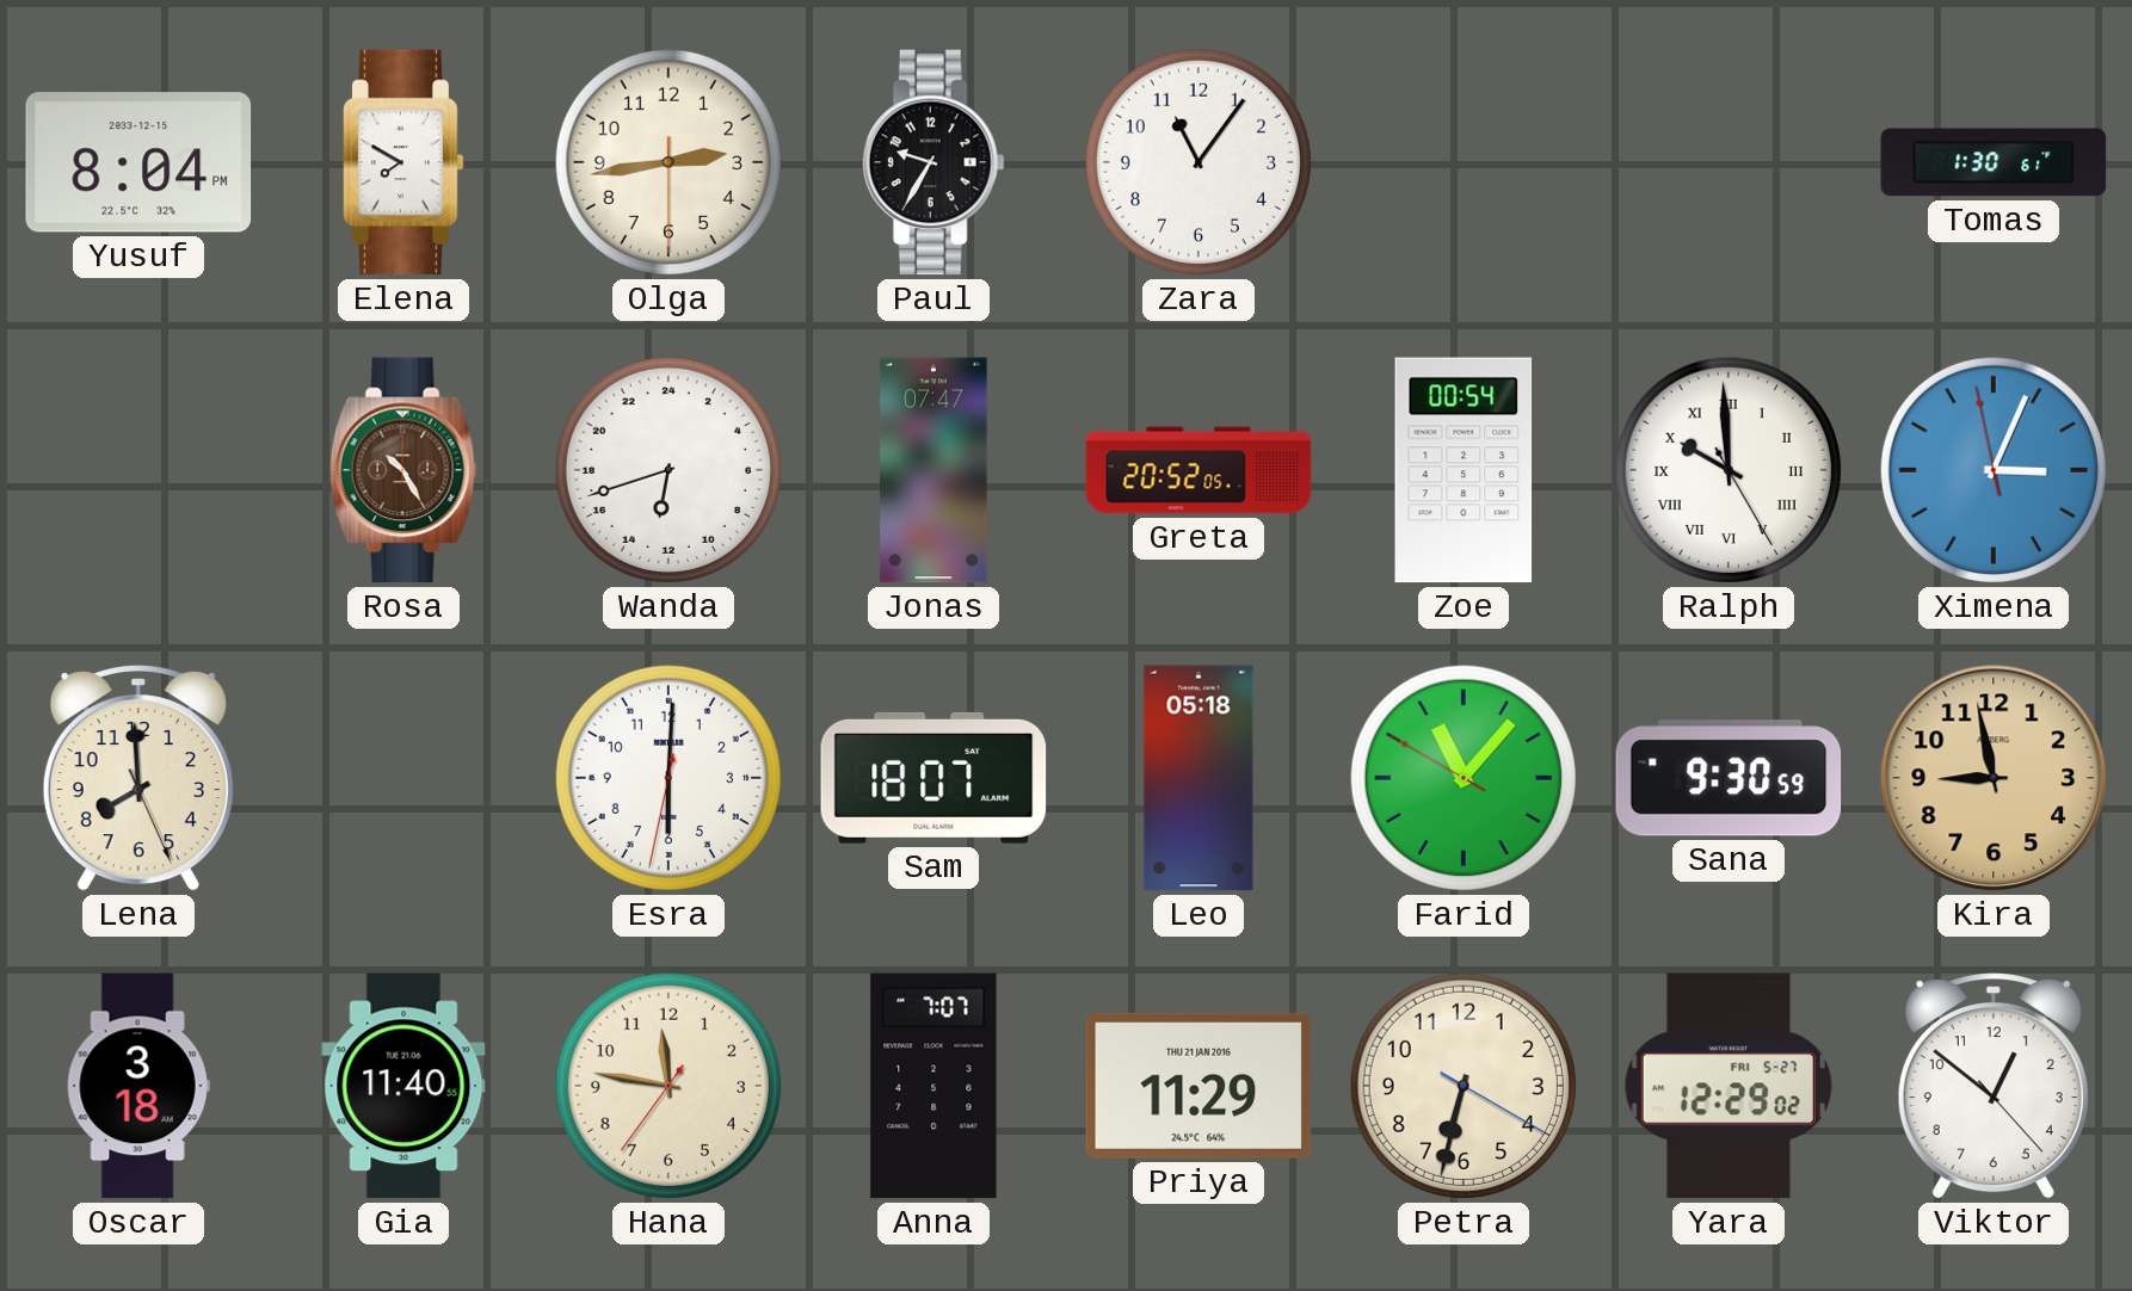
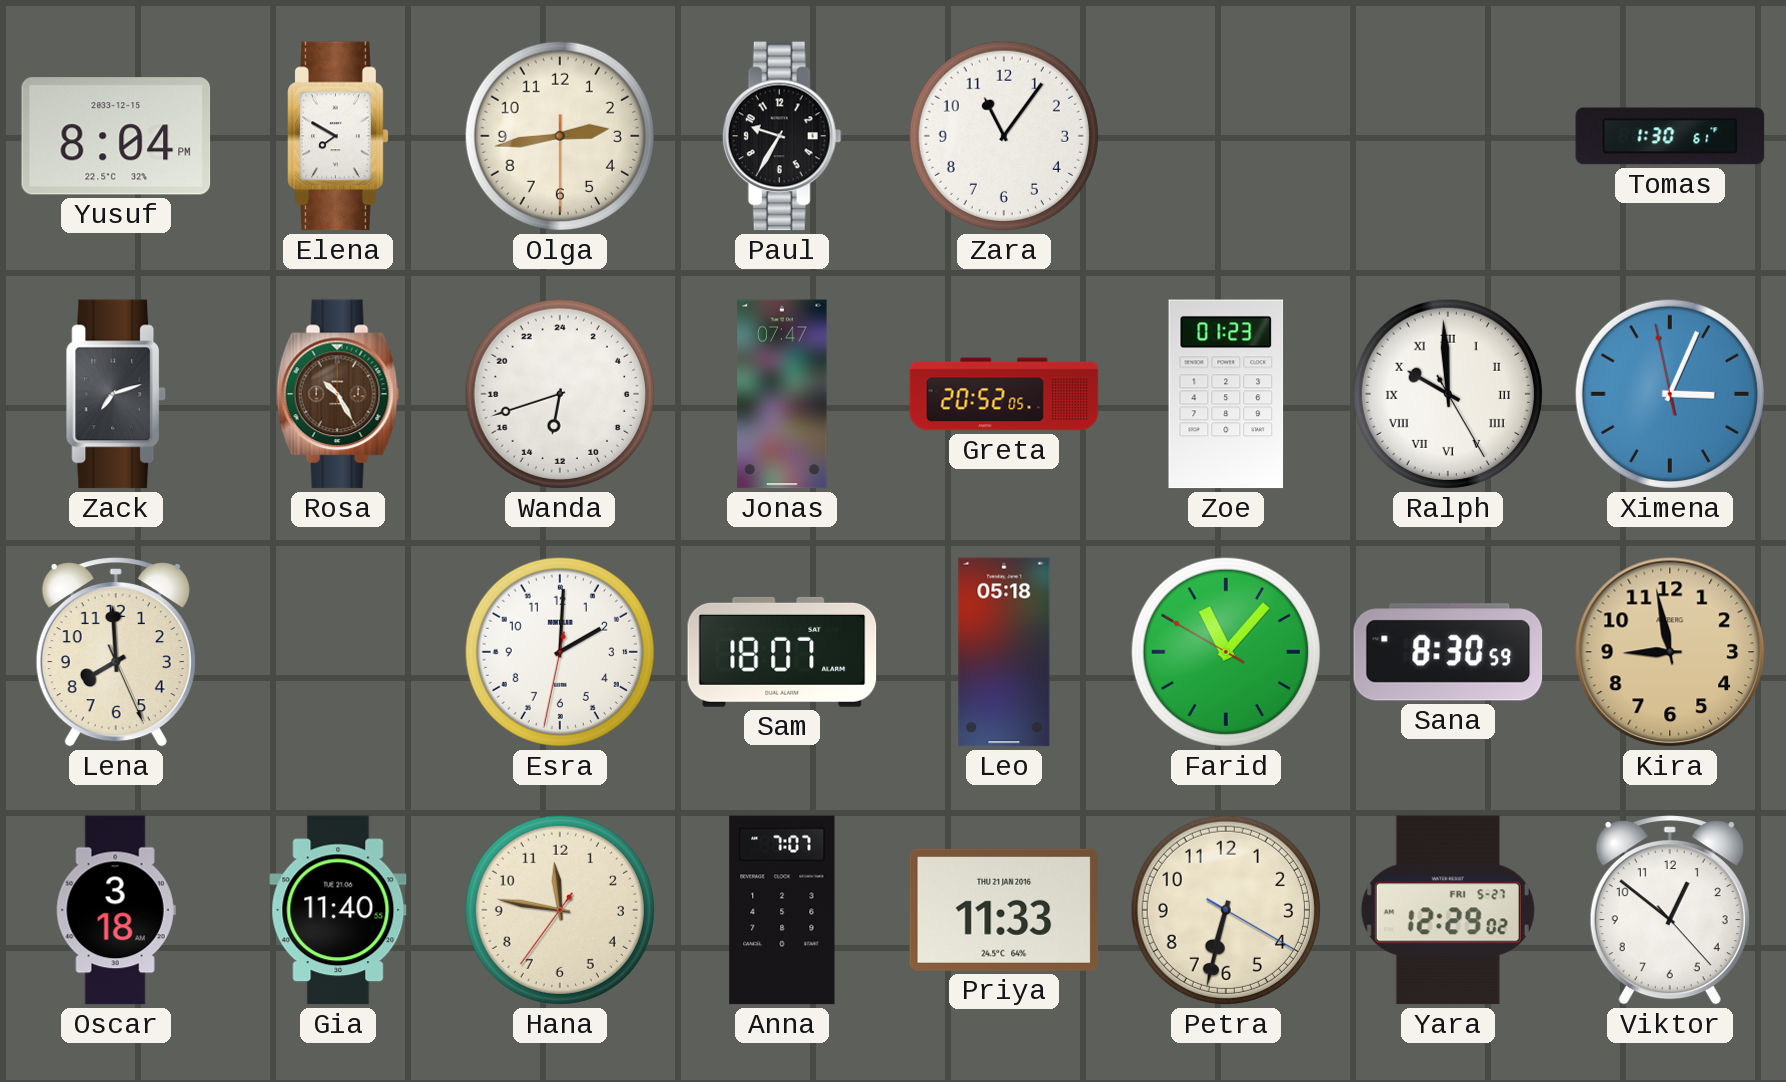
Zack: none -> 7:12 (116, 394)
Zoe: 00:54 -> 01:23 (1226, 394)
Esra: 6:00 -> 2:00 (560, 652)
Sana: 9:30 -> 8:30 (1448, 652)
Priya: 11:29 -> 11:33 (1004, 910)
